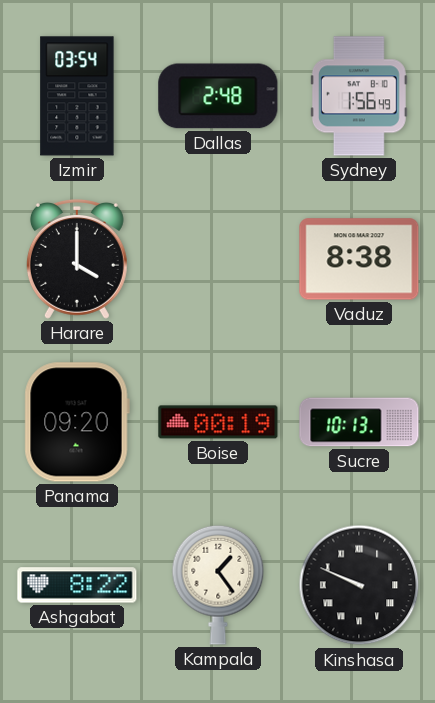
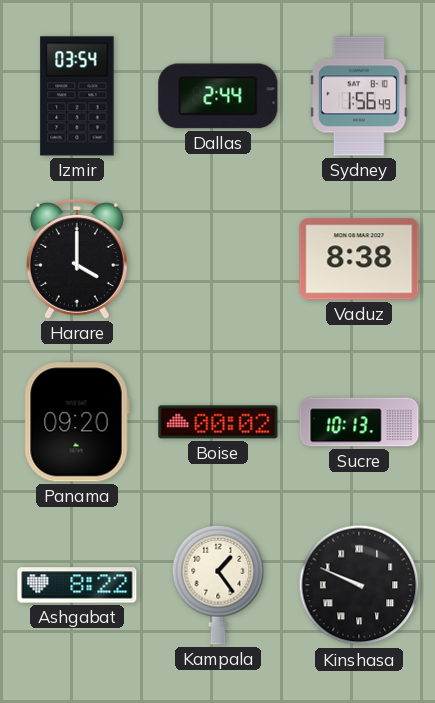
Dallas: 2:48 -> 2:44 (218, 96)
Boise: 00:19 -> 00:02 (218, 422)
